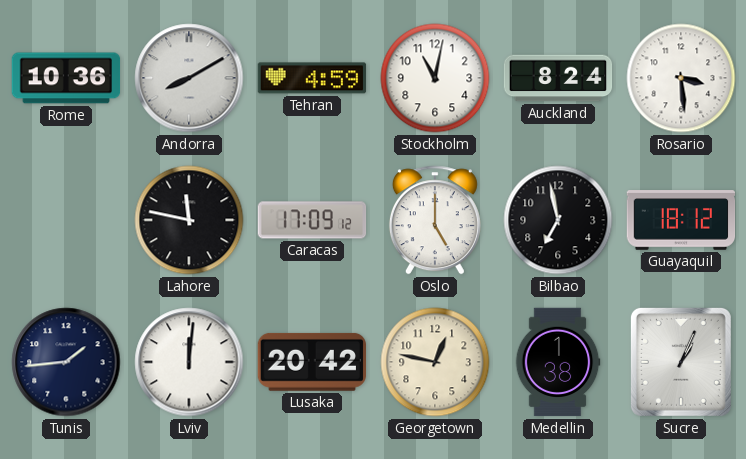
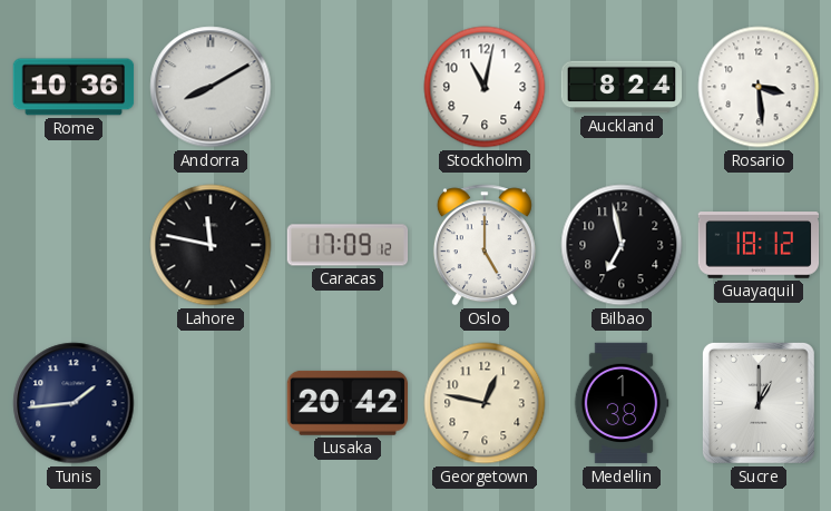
Tehran: 4:59 -> none (312, 78)
Lviv: 12:01 -> none (189, 362)
Sucre: 1:04 -> 1:00 (759, 403)
